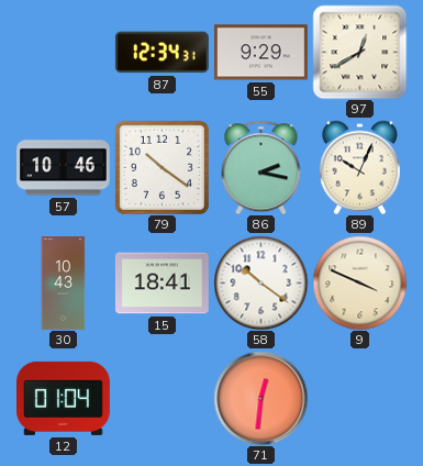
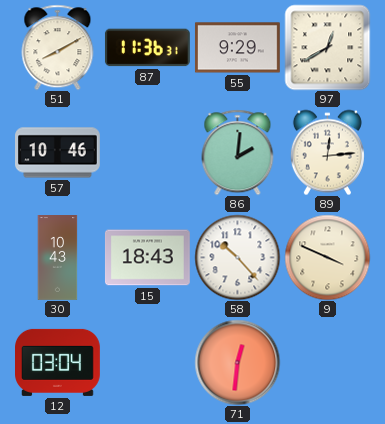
51: none -> 8:10 (58, 47)
87: 12:34 -> 11:36 (147, 48)
79: 10:21 -> none (162, 167)
86: 2:17 -> 2:01 (238, 152)
89: 10:04 -> 12:14 (327, 152)
15: 18:41 -> 18:43 (148, 258)
58: 10:21 -> 10:23 (237, 257)
12: 01:04 -> 03:04 (58, 362)
